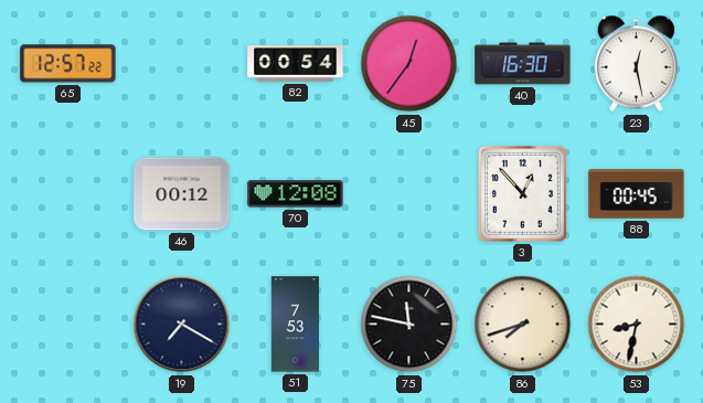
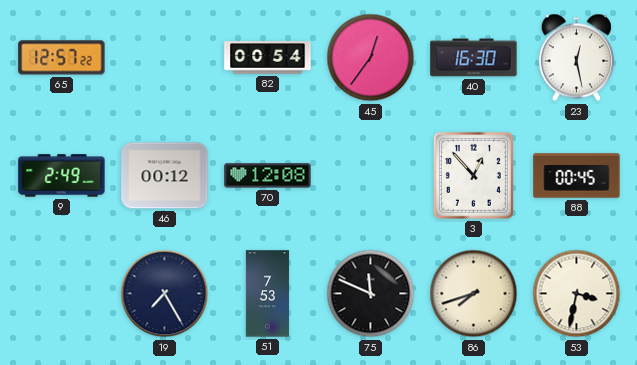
9: none -> 2:49 (62, 176)
19: 7:20 -> 7:25 (165, 294)
75: 11:47 -> 11:49 (371, 294)
53: 8:32 -> 3:32 (577, 294)
